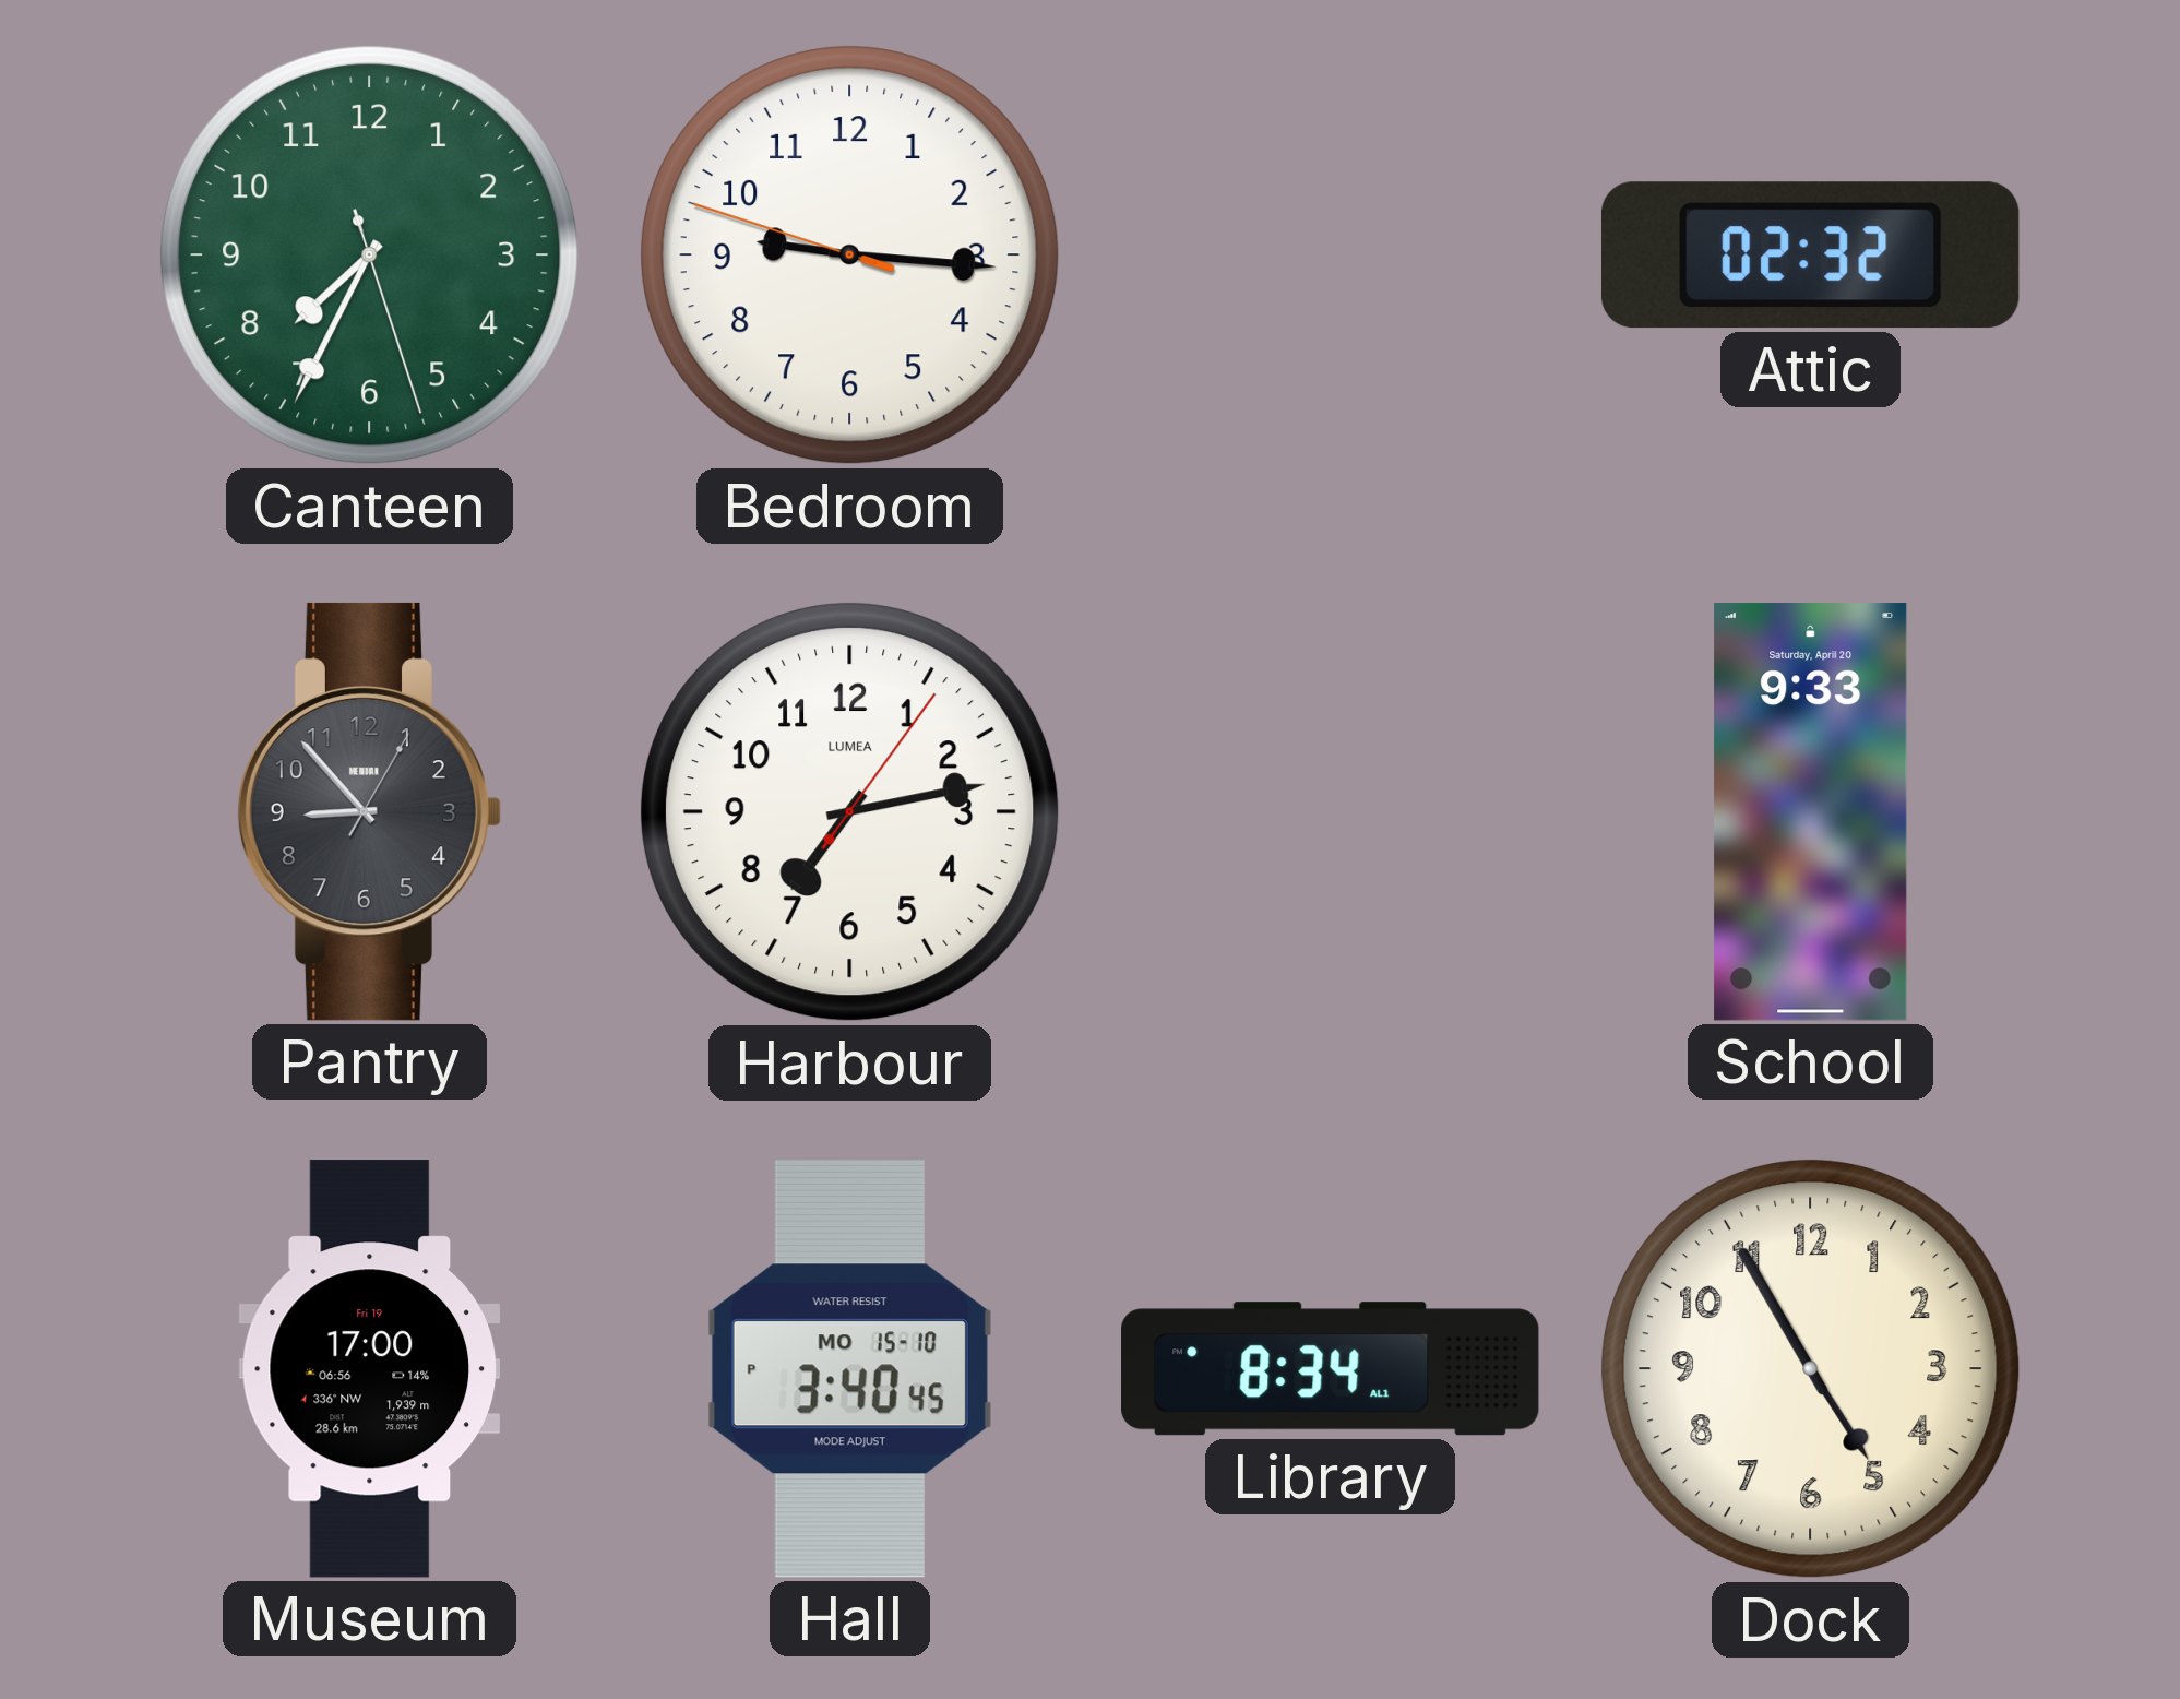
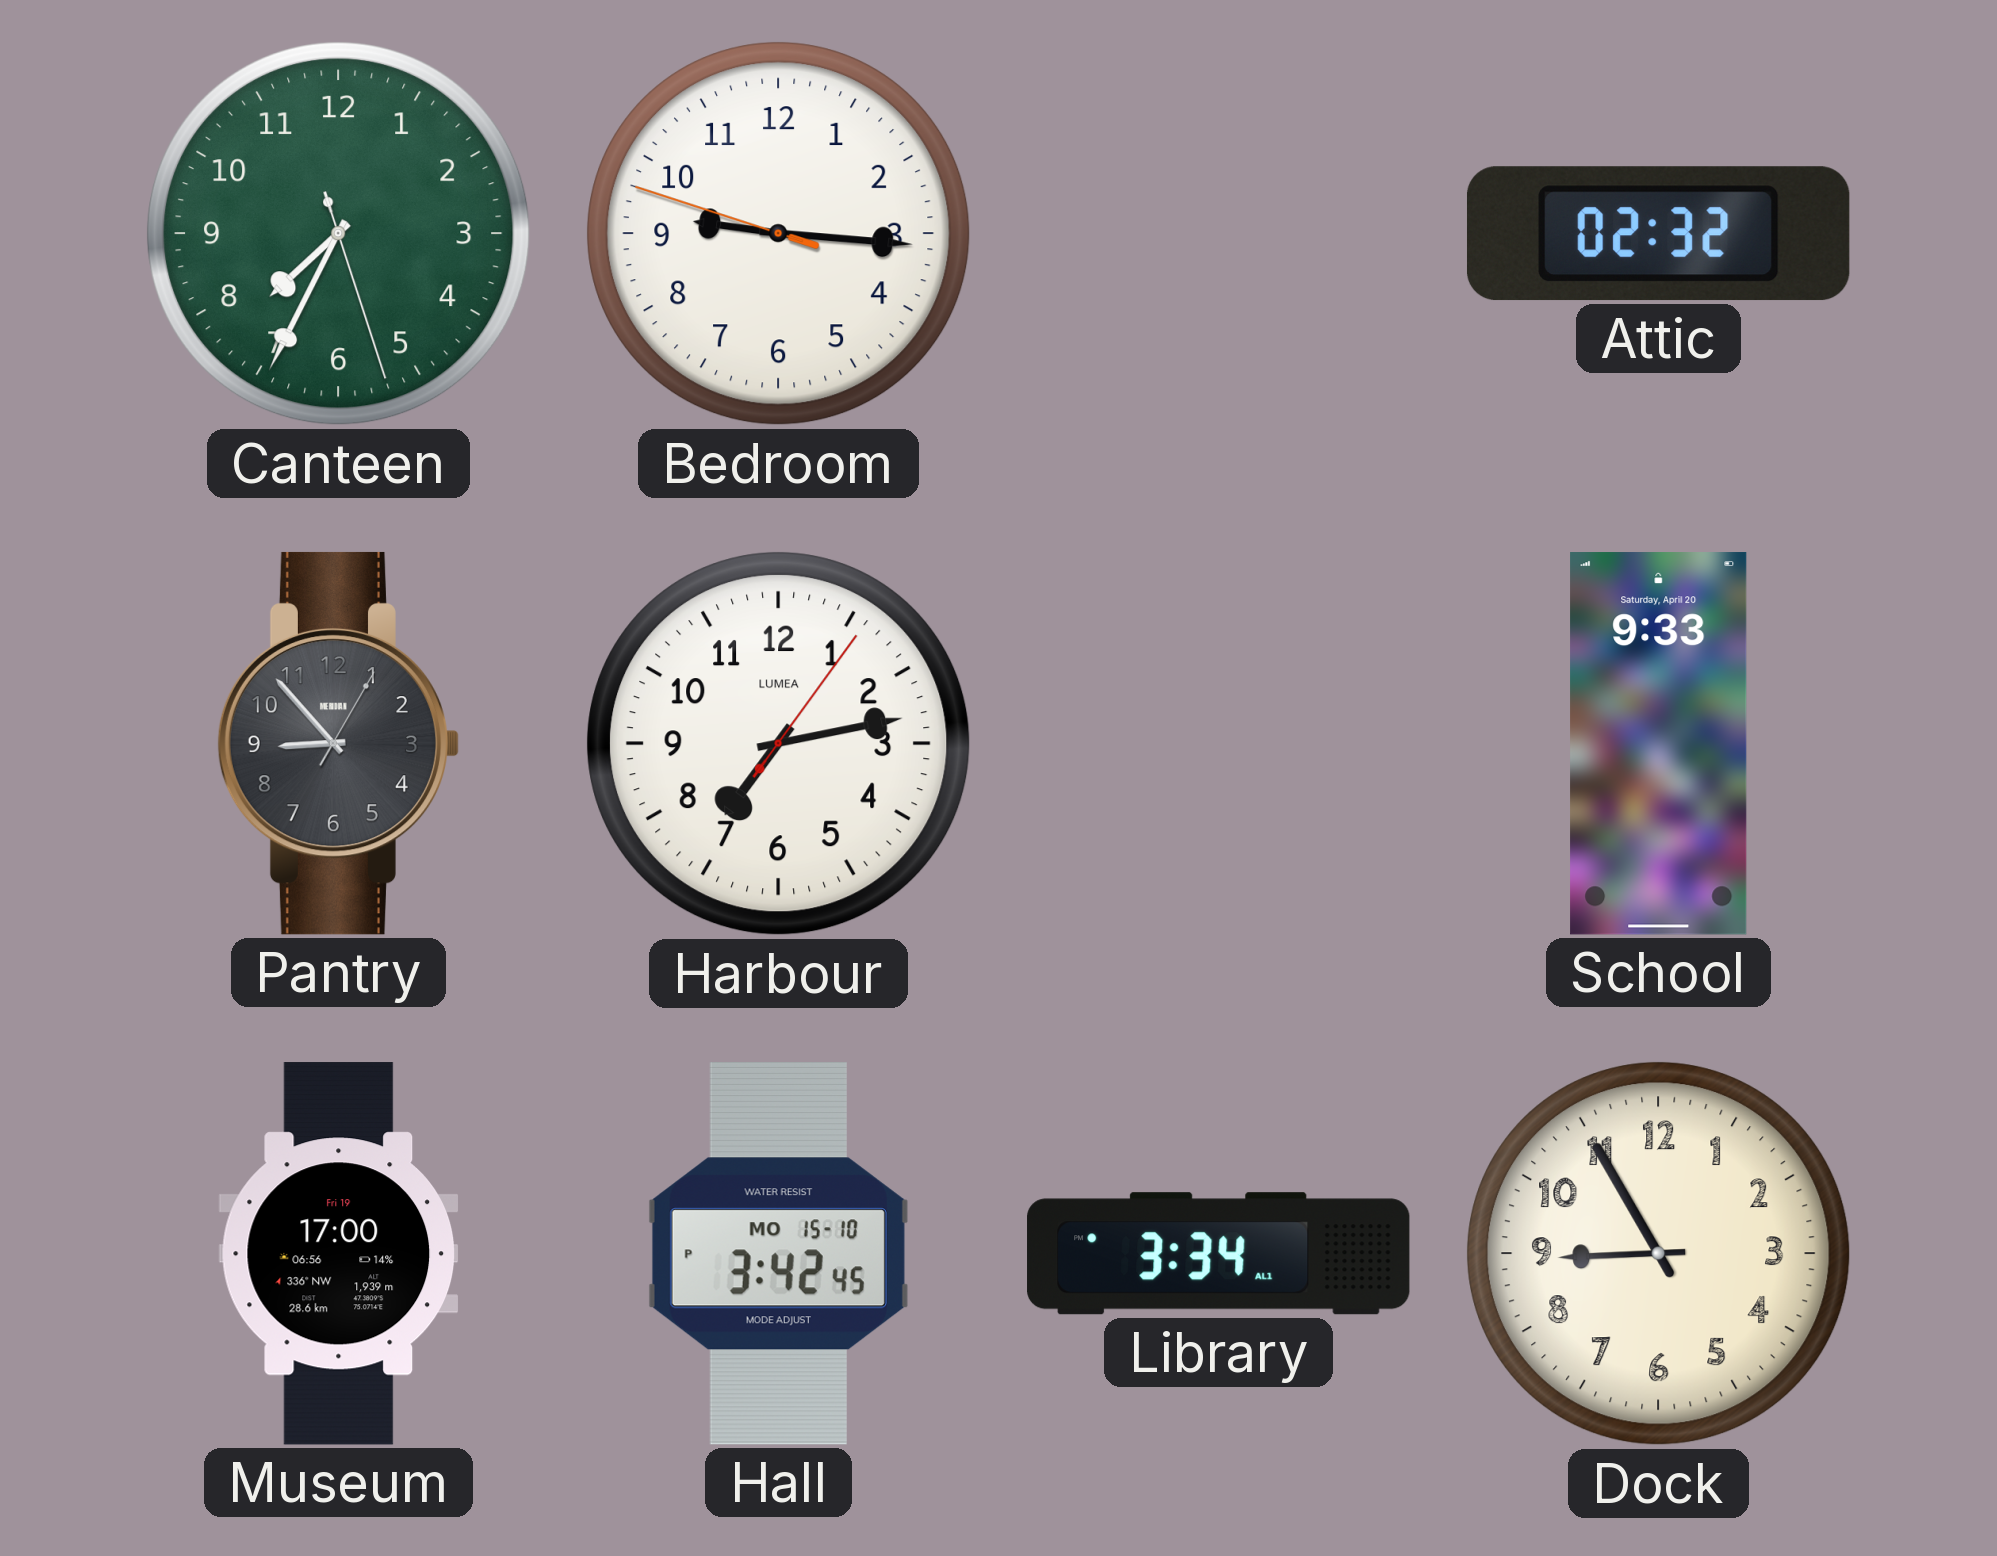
Hall: 3:40 -> 3:42 (778, 1254)
Library: 8:34 -> 3:34 (1219, 1254)
Dock: 4:55 -> 8:55 (1659, 1254)
